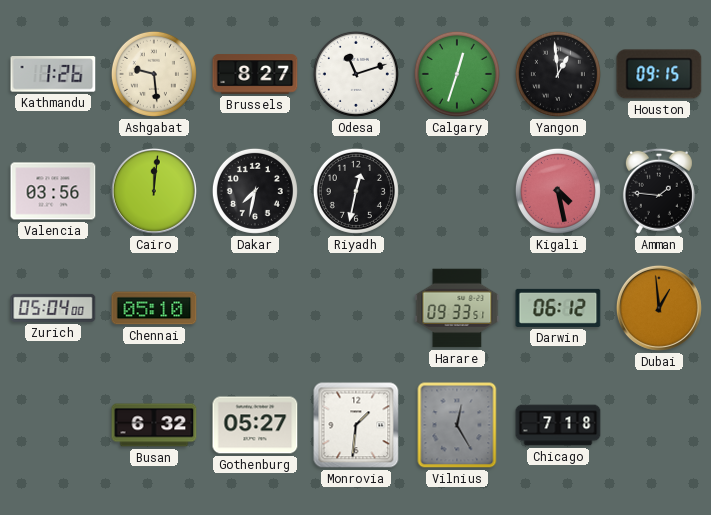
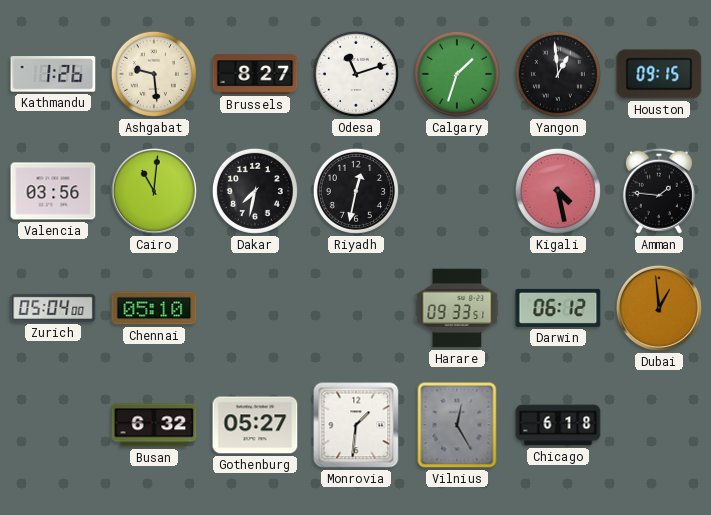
Calgary: 12:33 -> 1:33 (457, 74)
Cairo: 12:01 -> 11:01 (154, 191)
Chicago: 7:18 -> 6:18 (558, 425)
